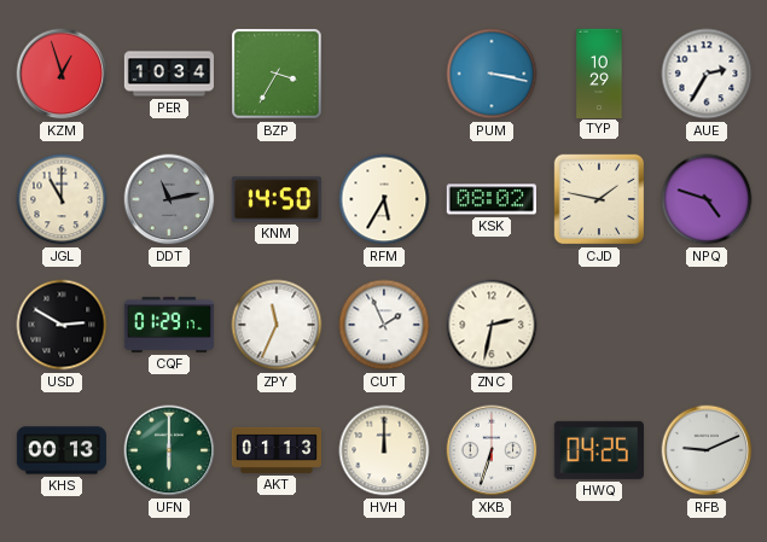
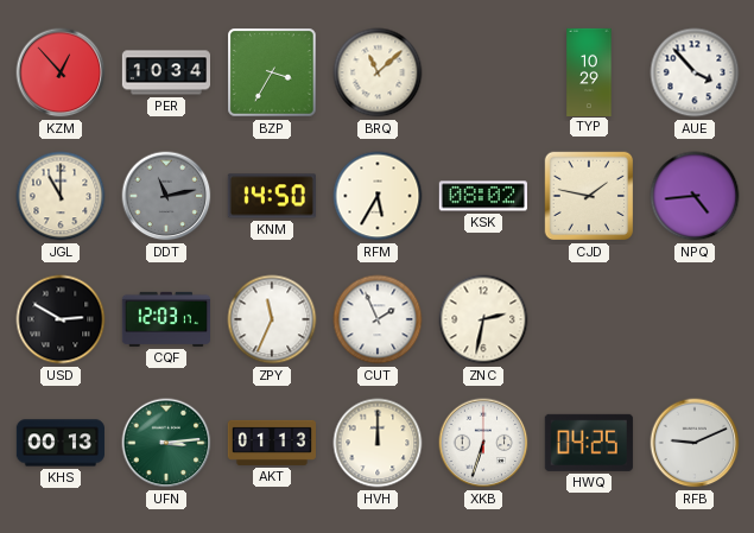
KZM: 12:57 -> 12:53 (61, 72)
BRQ: none -> 11:08 (378, 72)
PUM: 3:17 -> none (492, 74)
AUE: 2:35 -> 3:53 (695, 72)
NPQ: 4:48 -> 4:44 (695, 196)
CQF: 01:29 -> 12:03 (165, 319)
UFN: 6:00 -> 3:14 (166, 443)
